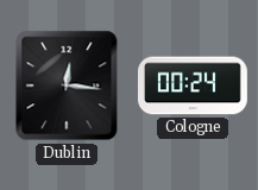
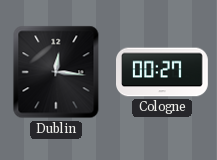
Cologne: 00:24 -> 00:27 (163, 72)
